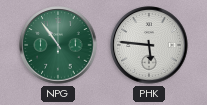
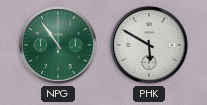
PHK: 5:46 -> 5:50 (149, 45)
